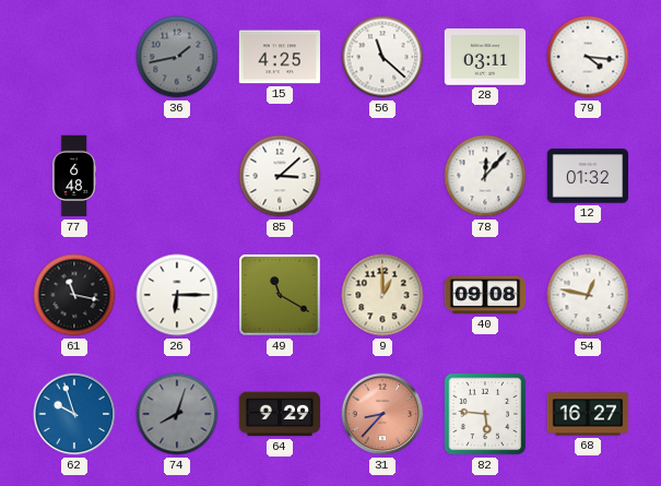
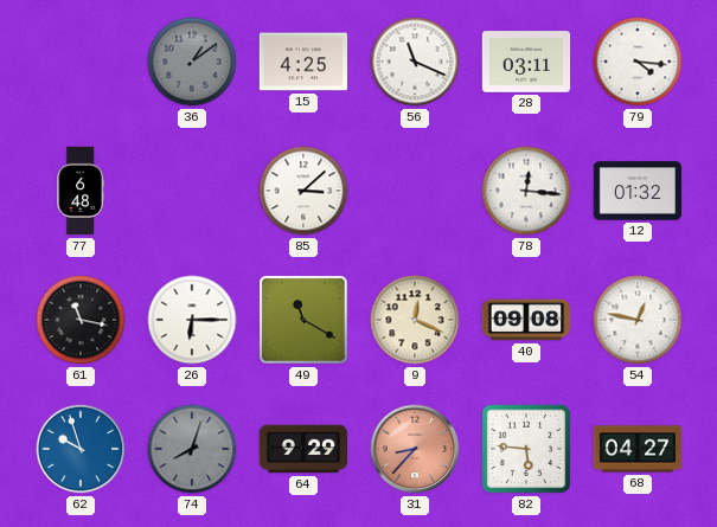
36: 1:43 -> 1:09 (192, 62)
56: 11:22 -> 11:19 (415, 62)
78: 12:07 -> 12:16 (526, 191)
9: 1:00 -> 12:19 (415, 320)
68: 16:27 -> 04:27 (638, 449)
